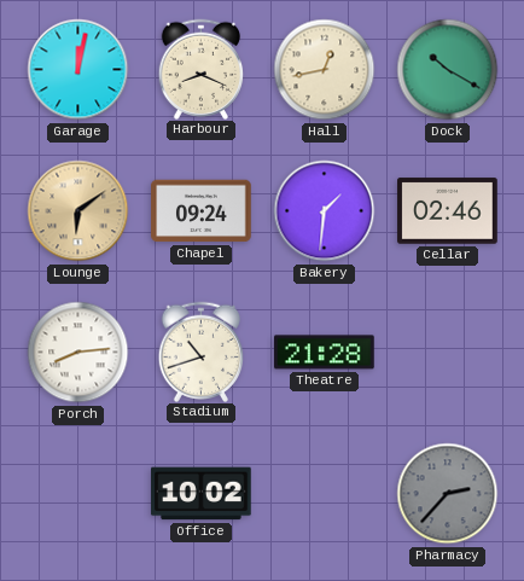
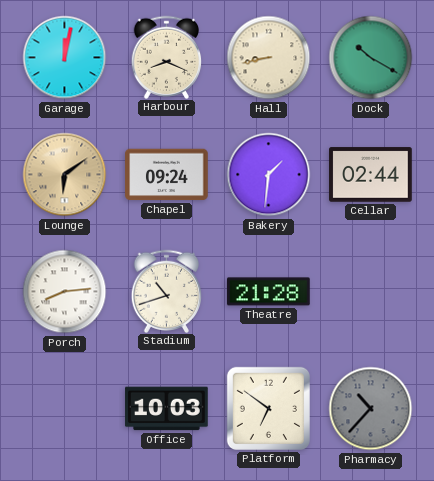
Hall: 12:43 -> 8:43 (269, 58)
Cellar: 02:46 -> 02:44 (371, 175)
Office: 10:02 -> 10:03 (167, 409)
Platform: none -> 6:51 (268, 408)
Pharmacy: 2:37 -> 10:37 (371, 409)
